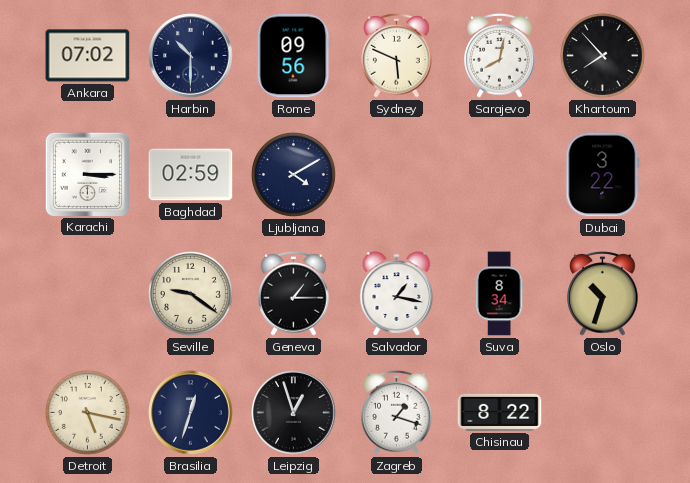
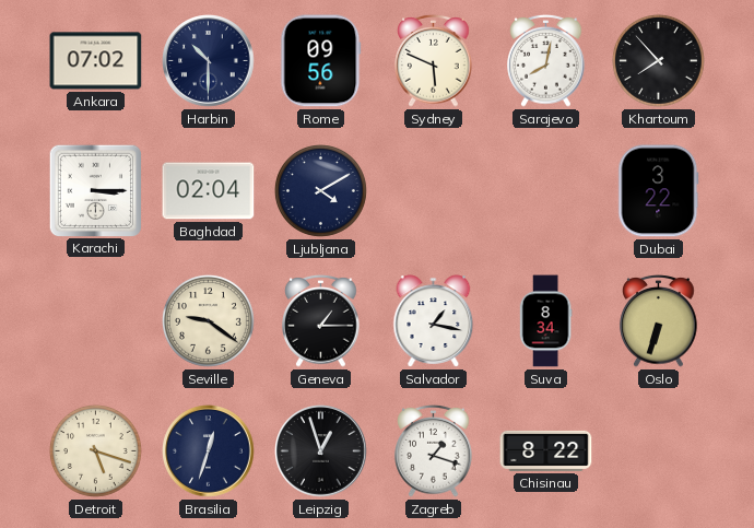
Baghdad: 02:59 -> 02:04 (209, 191)
Oslo: 10:33 -> 6:33 (659, 321)
Detroit: 5:17 -> 5:18 (95, 450)
